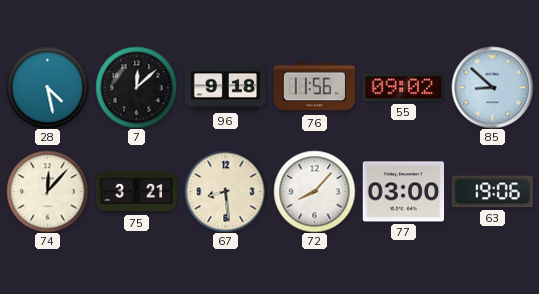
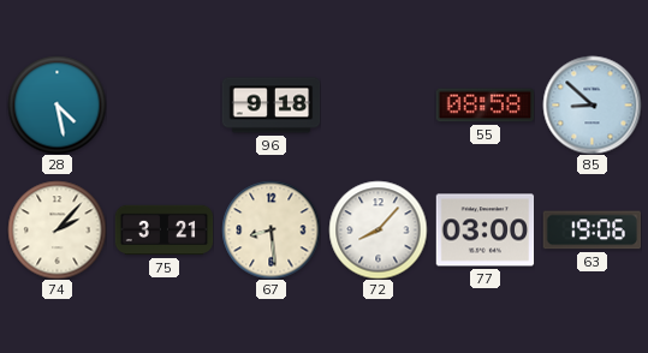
7: 12:08 -> none (136, 87)
76: 11:56 -> none (314, 88)
55: 09:02 -> 08:58 (484, 106)
74: 12:07 -> 2:07 (57, 229)
